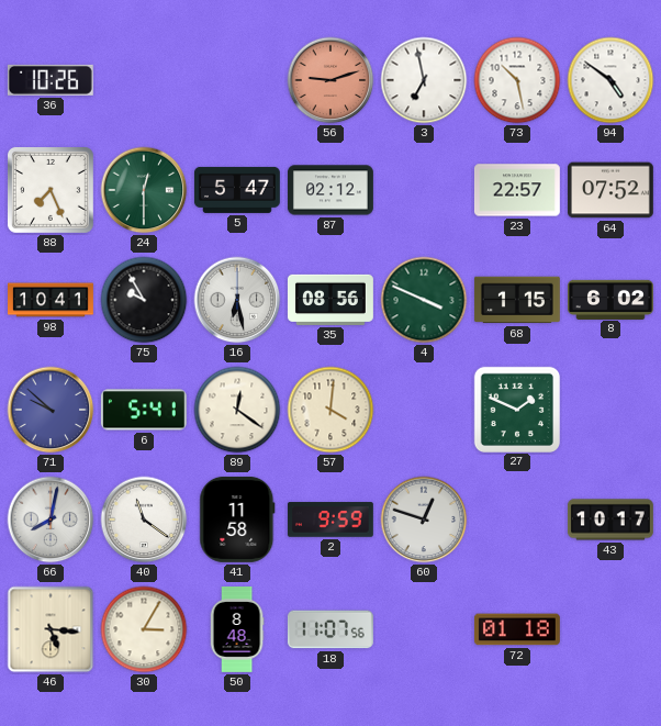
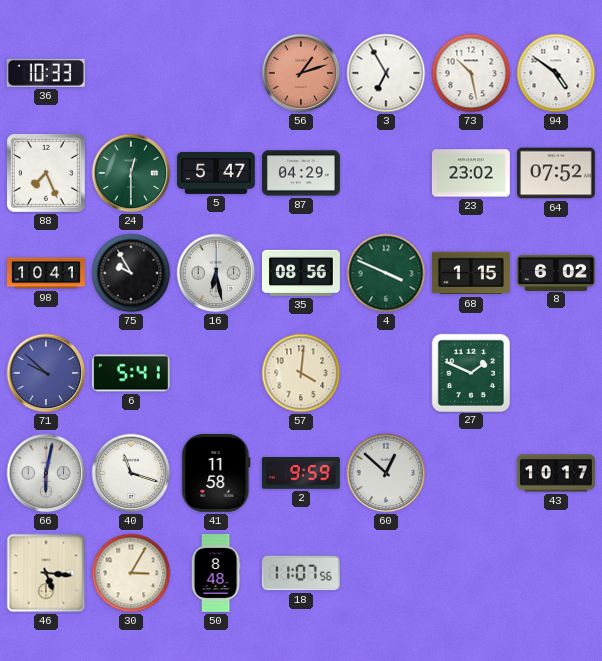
36: 10:26 -> 10:33 (46, 73)
56: 9:12 -> 1:12 (301, 73)
3: 6:58 -> 6:55 (386, 73)
87: 02:12 -> 04:29 (301, 173)
23: 22:57 -> 23:02 (471, 173)
89: 12:21 -> none (237, 410)
66: 8:02 -> 6:02 (46, 473)
40: 11:21 -> 11:18 (131, 473)
60: 12:48 -> 12:52 (386, 473)
72: 01:18 -> none (517, 629)
